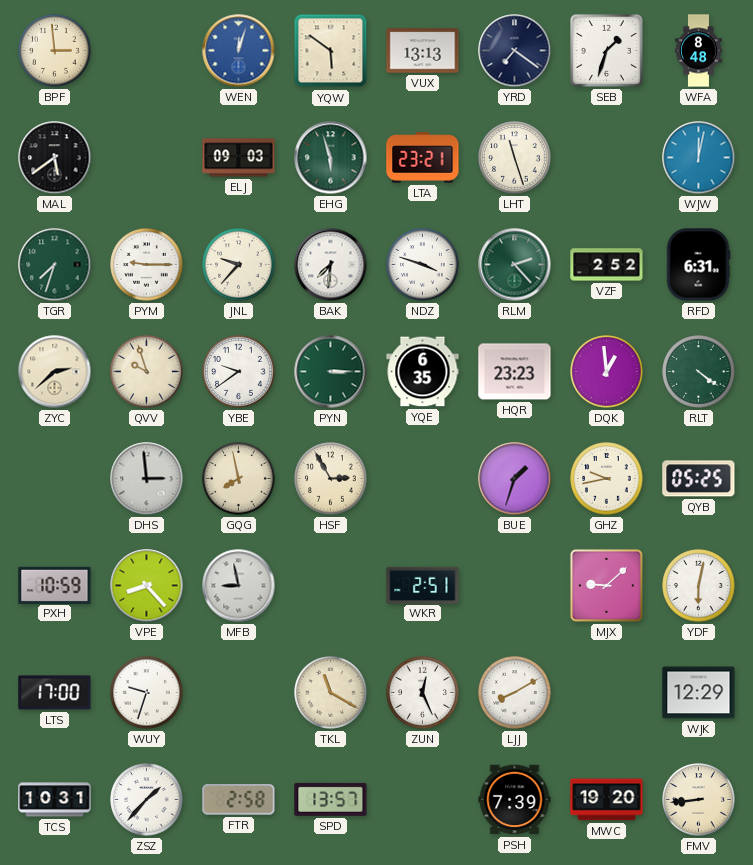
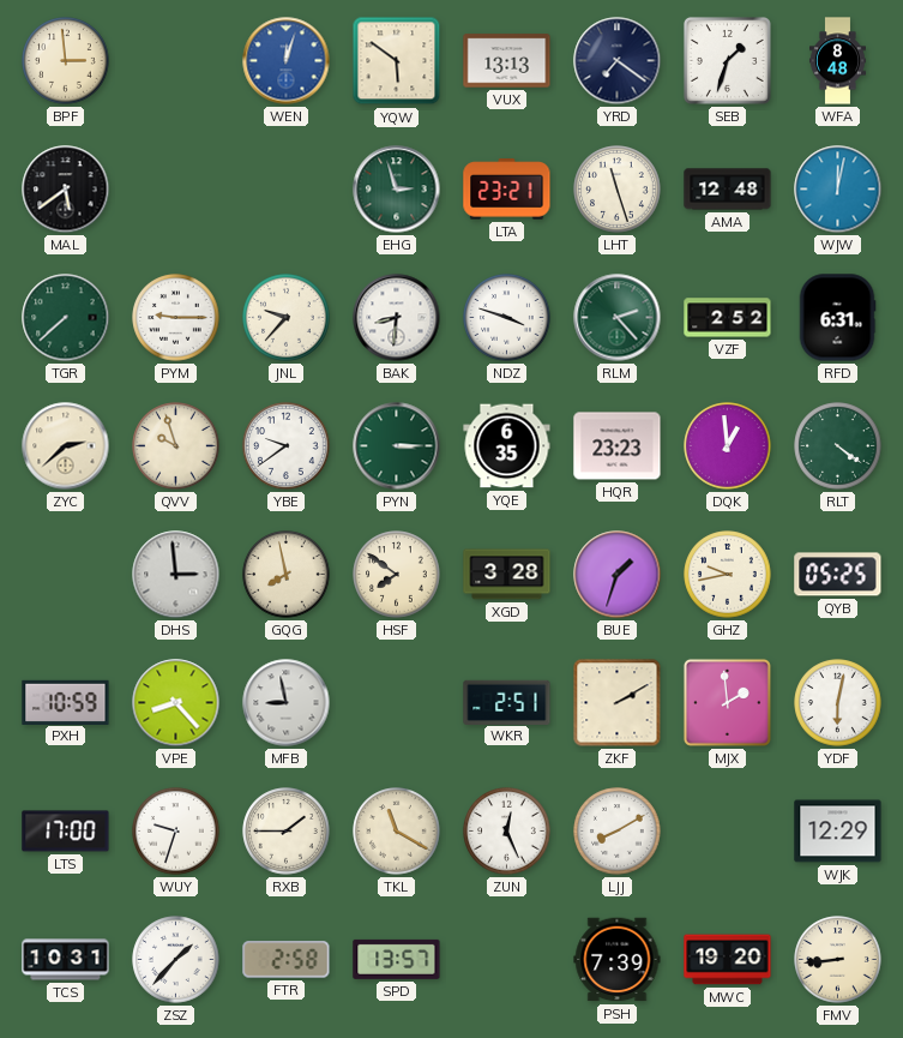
ELJ: 09:03 -> none (239, 158)
EHG: 5:57 -> 2:57 (397, 190)
AMA: none -> 12:48 (728, 190)
TGR: 7:33 -> 7:38 (66, 318)
BAK: 7:31 -> 8:31 (397, 318)
HSF: 2:55 -> 7:51 (397, 575)
XGD: none -> 3:28 (507, 575)
ZKF: none -> 2:10 (618, 703)
MJX: 9:08 -> 1:59 (727, 702)
RXB: none -> 1:45 (287, 832)
